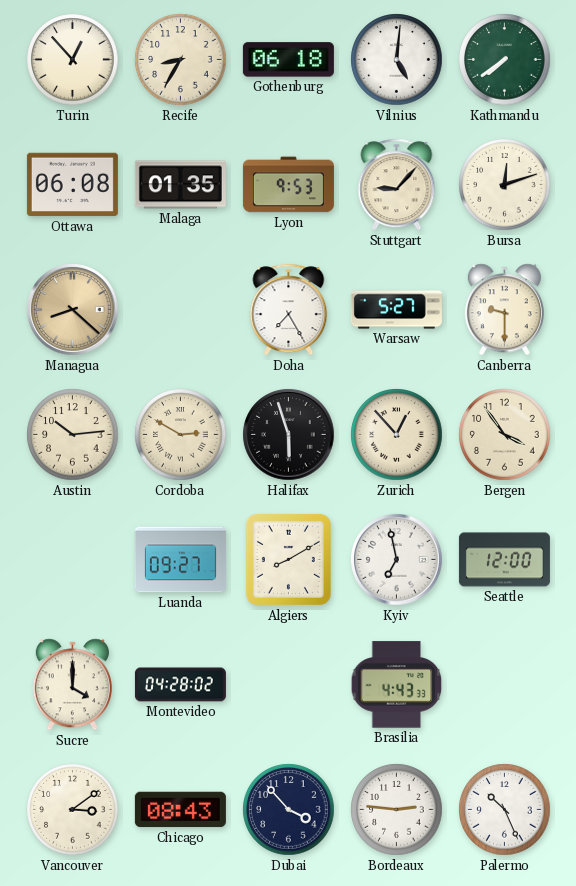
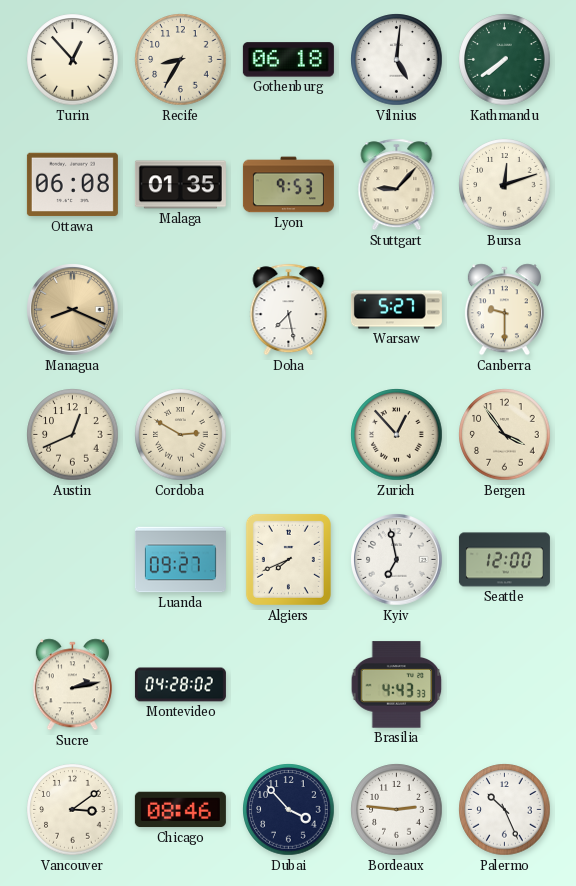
Managua: 8:22 -> 8:19 (73, 310)
Doha: 7:25 -> 7:28 (289, 310)
Austin: 10:14 -> 12:41 (73, 435)
Halifax: 5:57 -> none (289, 435)
Algiers: 8:10 -> 7:41 (288, 559)
Sucre: 4:00 -> 2:13 (72, 685)
Chicago: 08:43 -> 08:46 (180, 810)
